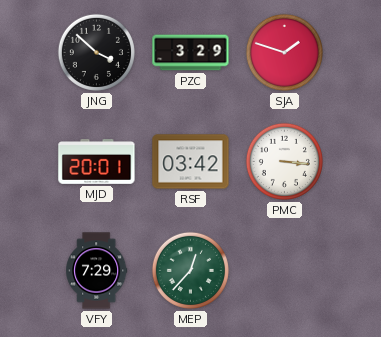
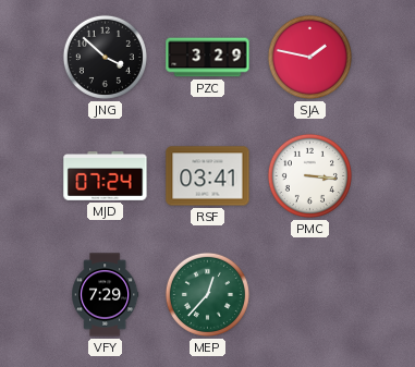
SJA: 1:48 -> 1:47 (309, 57)
MJD: 20:01 -> 07:24 (106, 176)
RSF: 03:42 -> 03:41 (208, 176)
